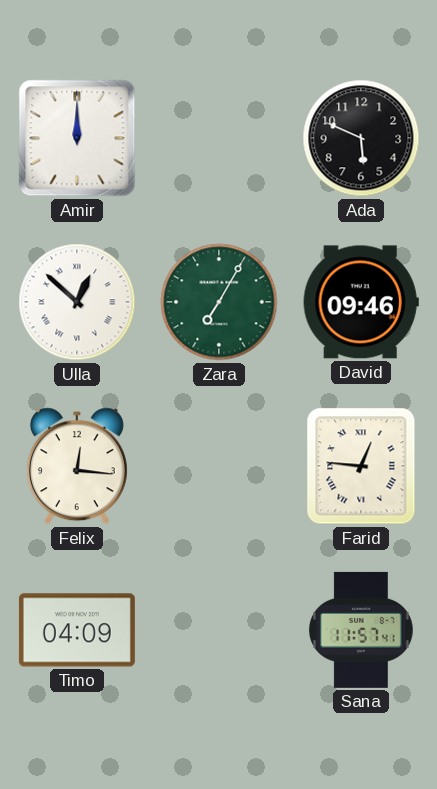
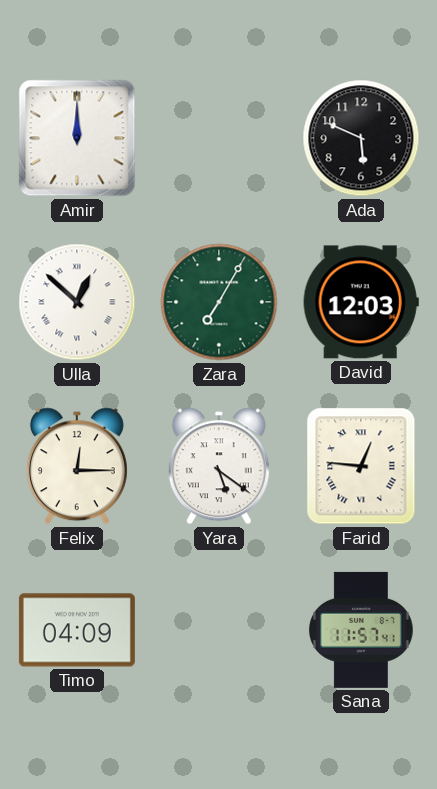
David: 09:46 -> 12:03 (361, 302)
Felix: 12:16 -> 12:15 (77, 466)
Yara: none -> 5:21 (219, 466)
